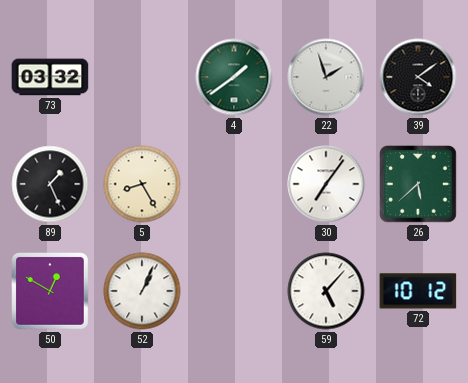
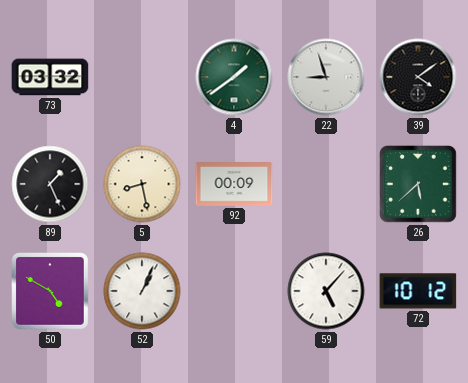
22: 1:57 -> 8:57 (326, 77)
5: 8:25 -> 8:28 (142, 184)
92: none -> 00:09 (234, 185)
30: 7:06 -> none (326, 184)
50: 12:50 -> 4:50 (51, 292)
